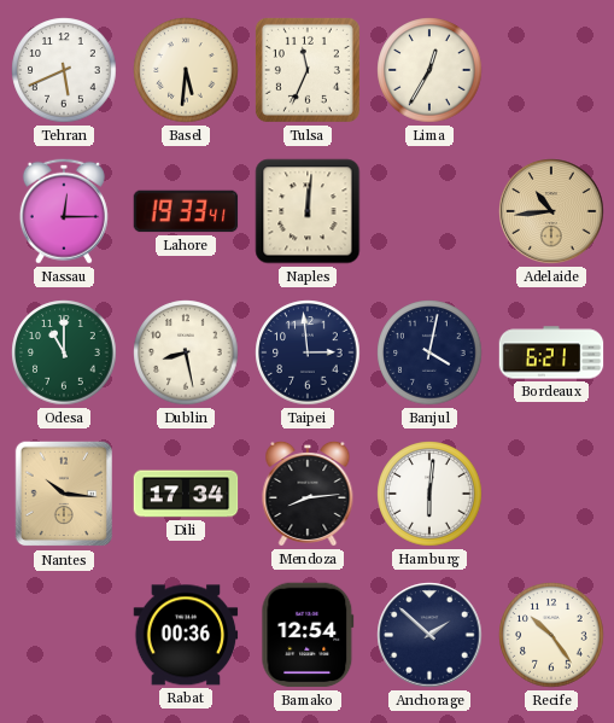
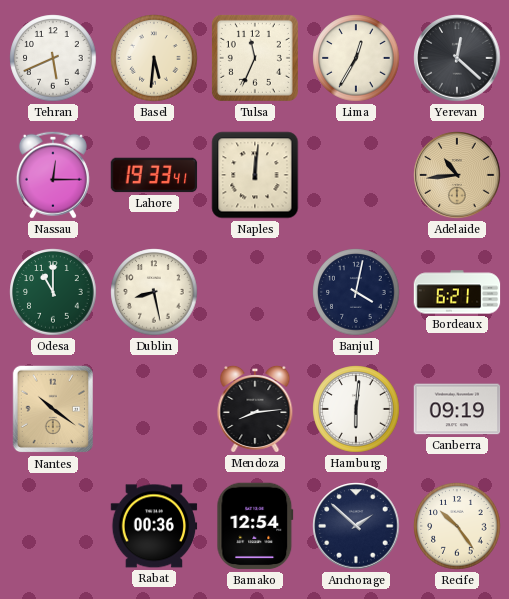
Yerevan: none -> 12:22 (457, 58)
Taipei: 2:59 -> none (308, 352)
Nantes: 10:16 -> 10:21 (53, 409)
Dili: 17:34 -> none (186, 494)
Canberra: none -> 09:19 (457, 409)
